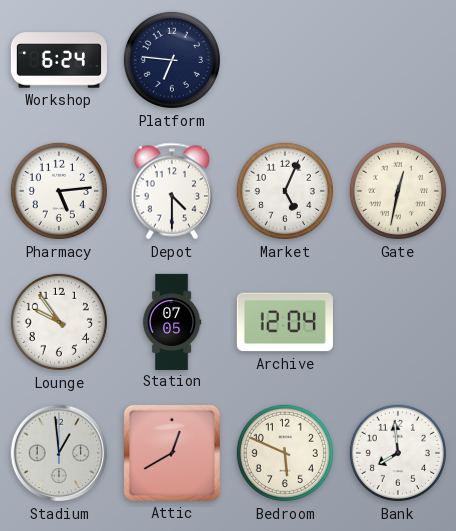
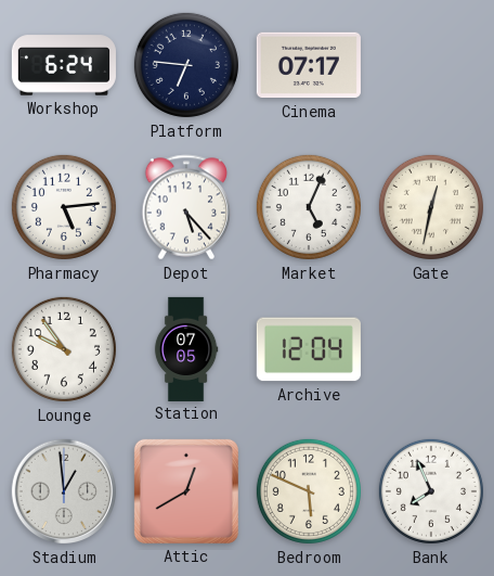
Cinema: none -> 07:17 (309, 65)
Depot: 4:30 -> 5:23 (186, 207)
Bank: 7:59 -> 7:56 (431, 491)
